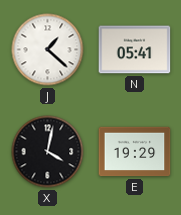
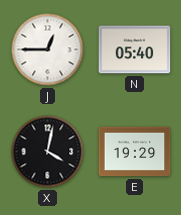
J: 1:22 -> 12:45 (48, 50)
N: 05:41 -> 05:40 (135, 50)
